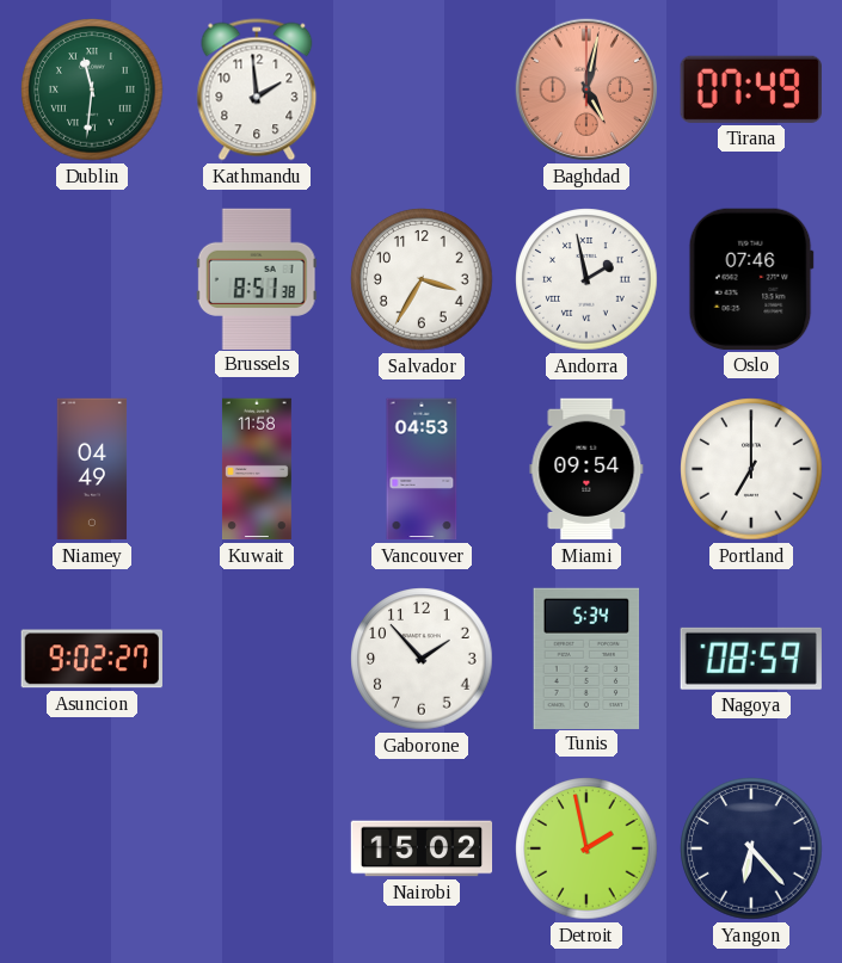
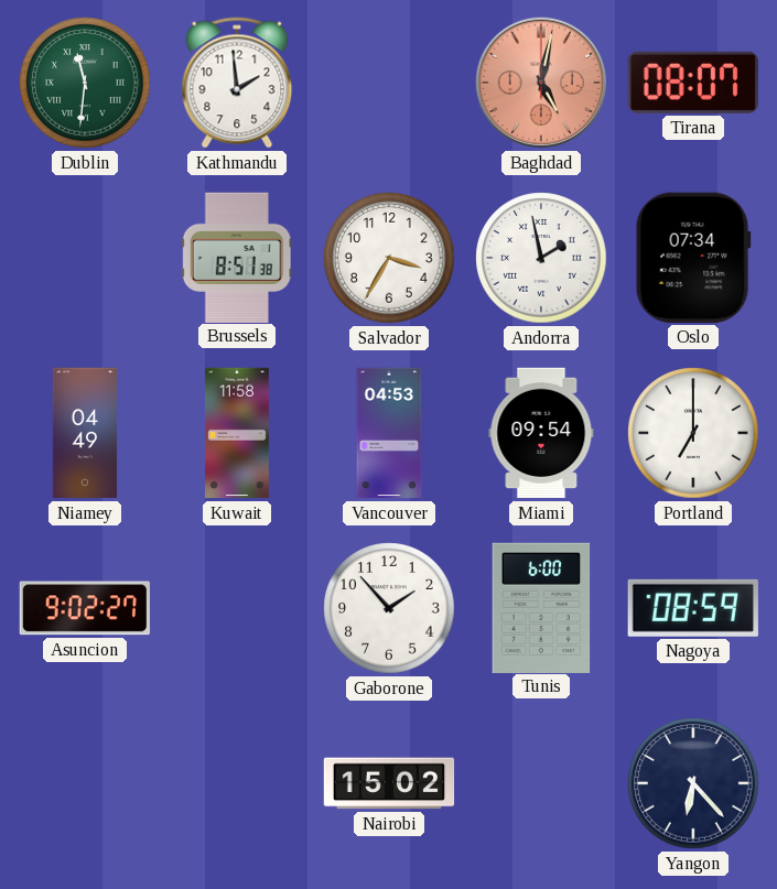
Tirana: 07:49 -> 08:07 (693, 83)
Oslo: 07:46 -> 07:34 (693, 258)
Tunis: 5:34 -> 6:00 (541, 607)
Detroit: 1:58 -> none (586, 848)
